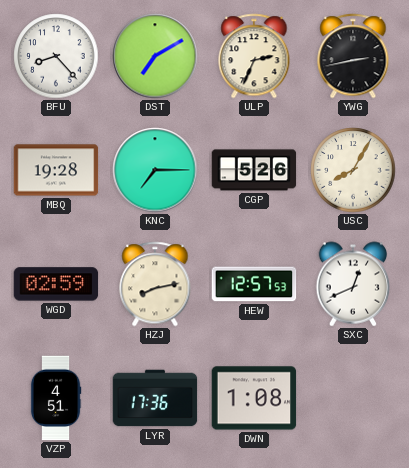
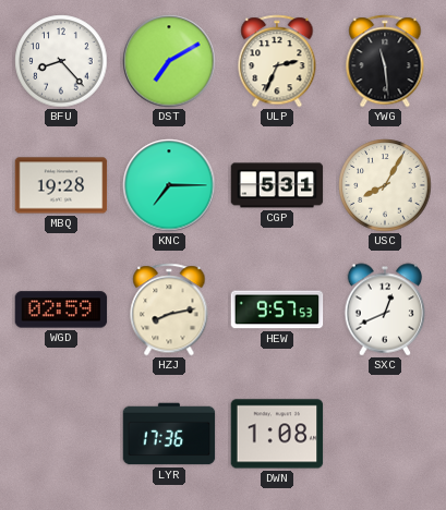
YWG: 2:43 -> 11:29 (385, 61)
CGP: 5:26 -> 5:31 (277, 185)
HEW: 12:57 -> 9:57 (277, 309)
VZP: 4:51 -> none (56, 398)
